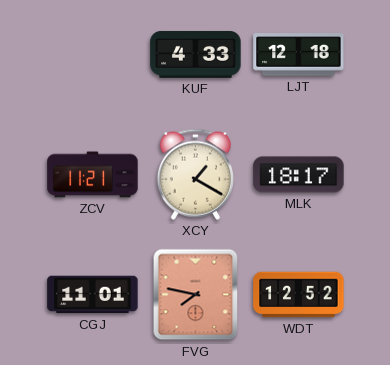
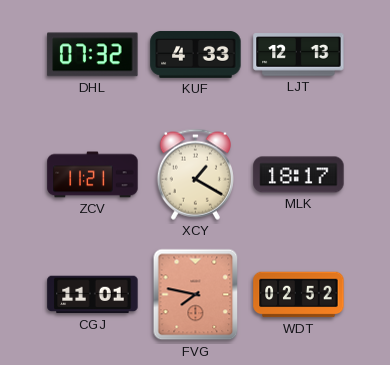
DHL: none -> 07:32 (93, 55)
LJT: 12:18 -> 12:13 (299, 55)
WDT: 12:52 -> 02:52 (299, 295)
